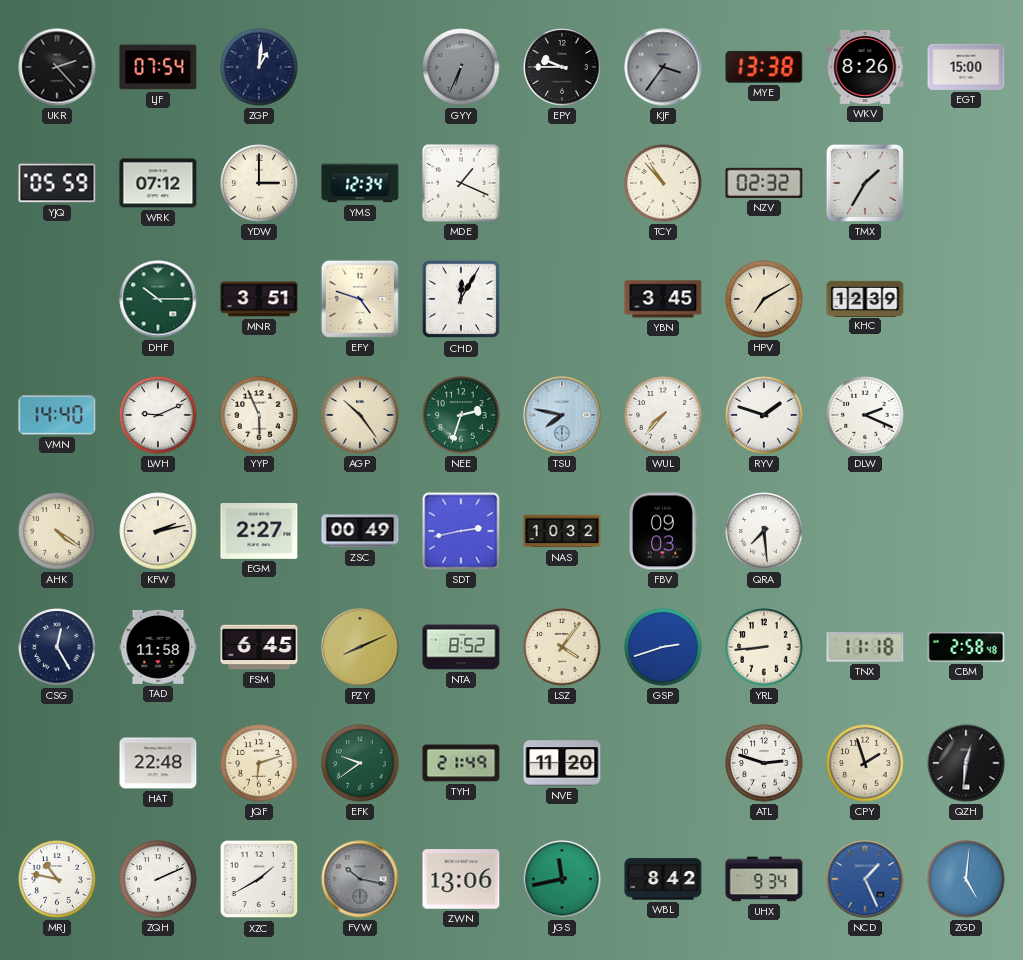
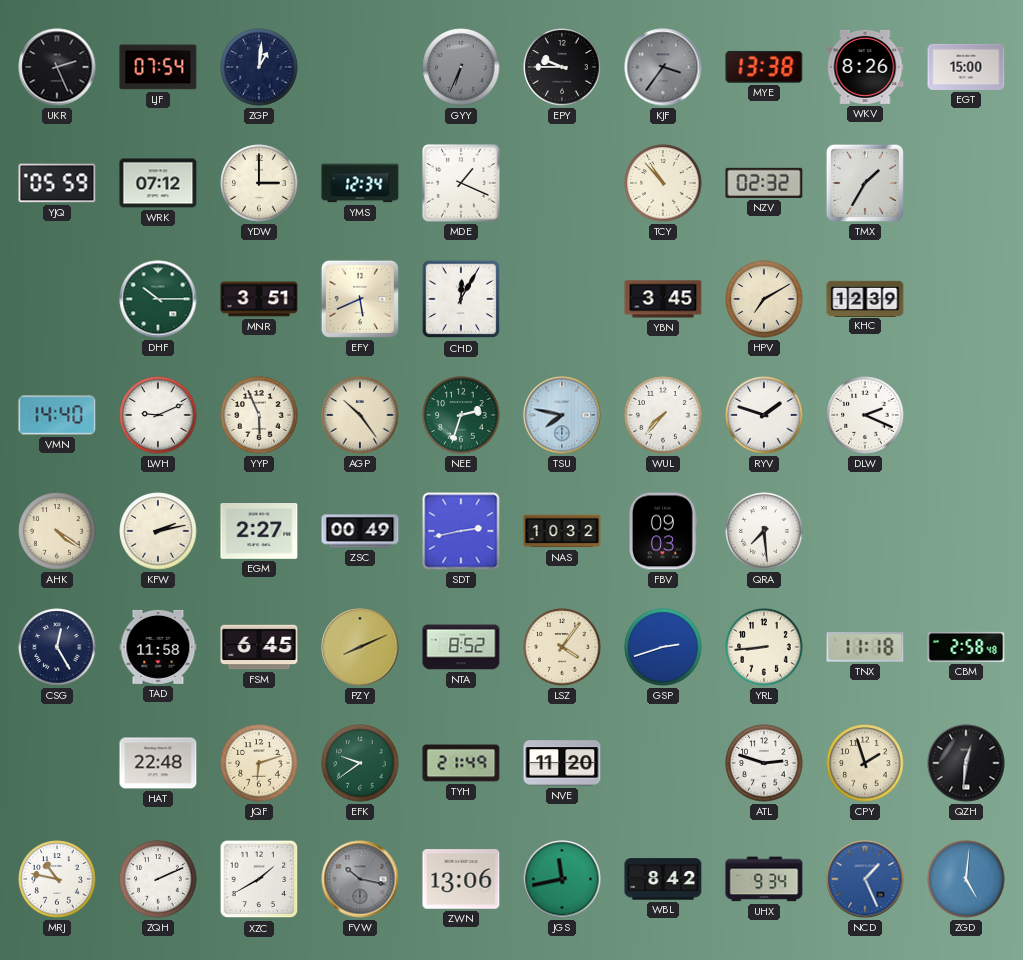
UKR: 2:23 -> 2:26 (57, 67)
EFY: 4:48 -> 5:41 (360, 299)
